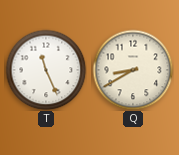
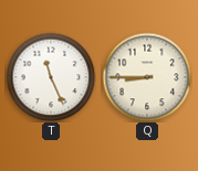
Q: 8:40 -> 8:45 (147, 77)
